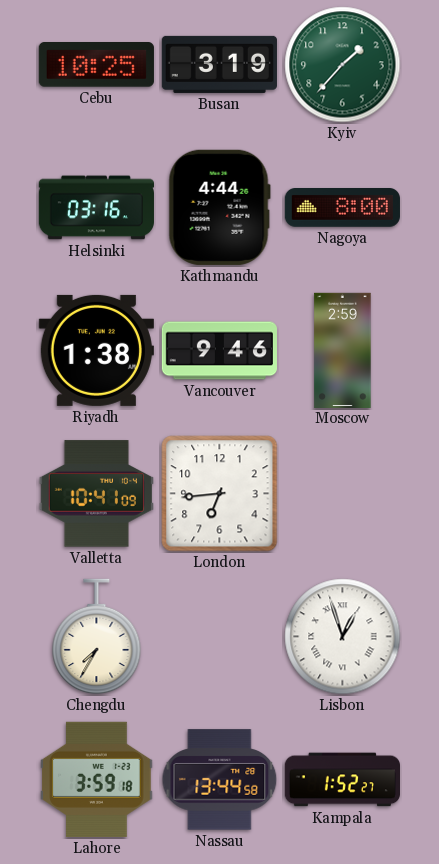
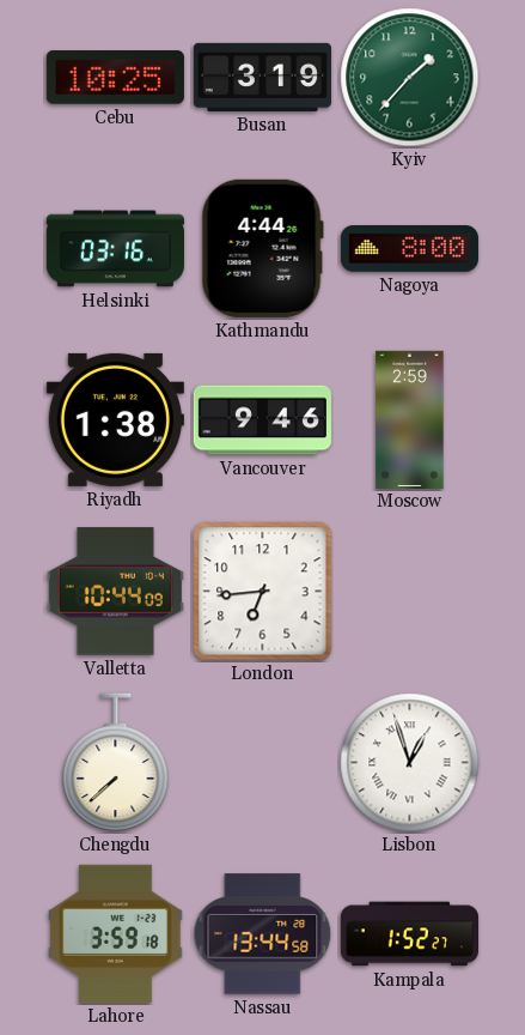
Valletta: 10:41 -> 10:44 (115, 592)
Chengdu: 7:35 -> 7:38 (116, 763)
